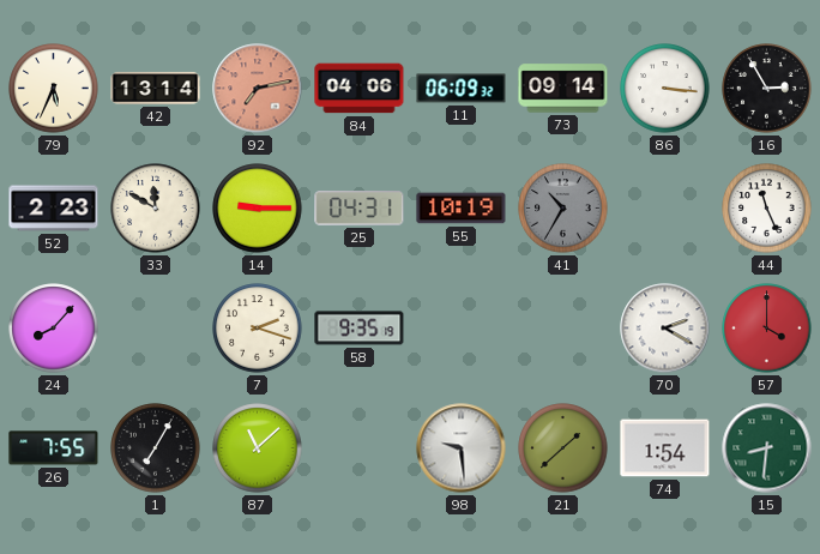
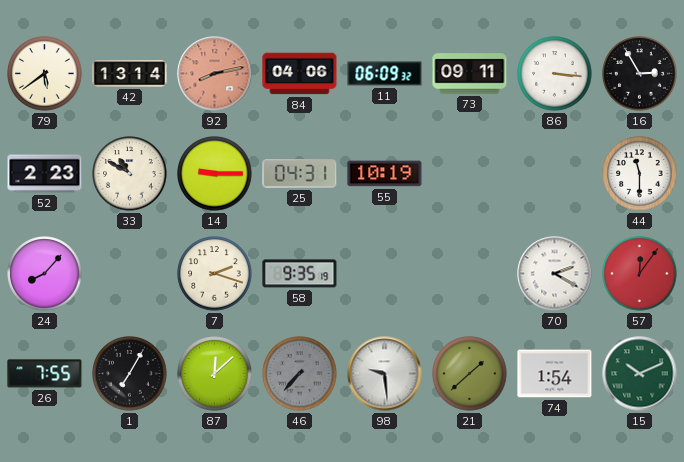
79: 5:34 -> 5:39 (45, 74)
92: 7:13 -> 8:13 (215, 74)
73: 09:14 -> 09:11 (470, 74)
33: 11:50 -> 10:50 (130, 174)
41: 10:35 -> none (563, 209)
44: 11:26 -> 11:30 (640, 174)
57: 4:00 -> 12:06 (640, 274)
87: 11:08 -> 12:08 (215, 374)
46: none -> 7:37 (300, 374)
15: 8:31 -> 10:11 (640, 374)
